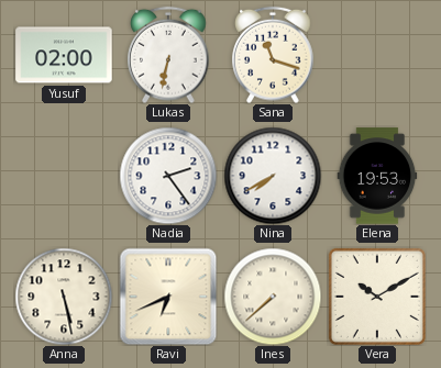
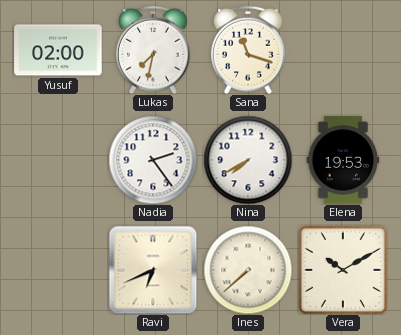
Lukas: 6:32 -> 7:32 (153, 50)
Anna: 5:28 -> none (64, 297)
